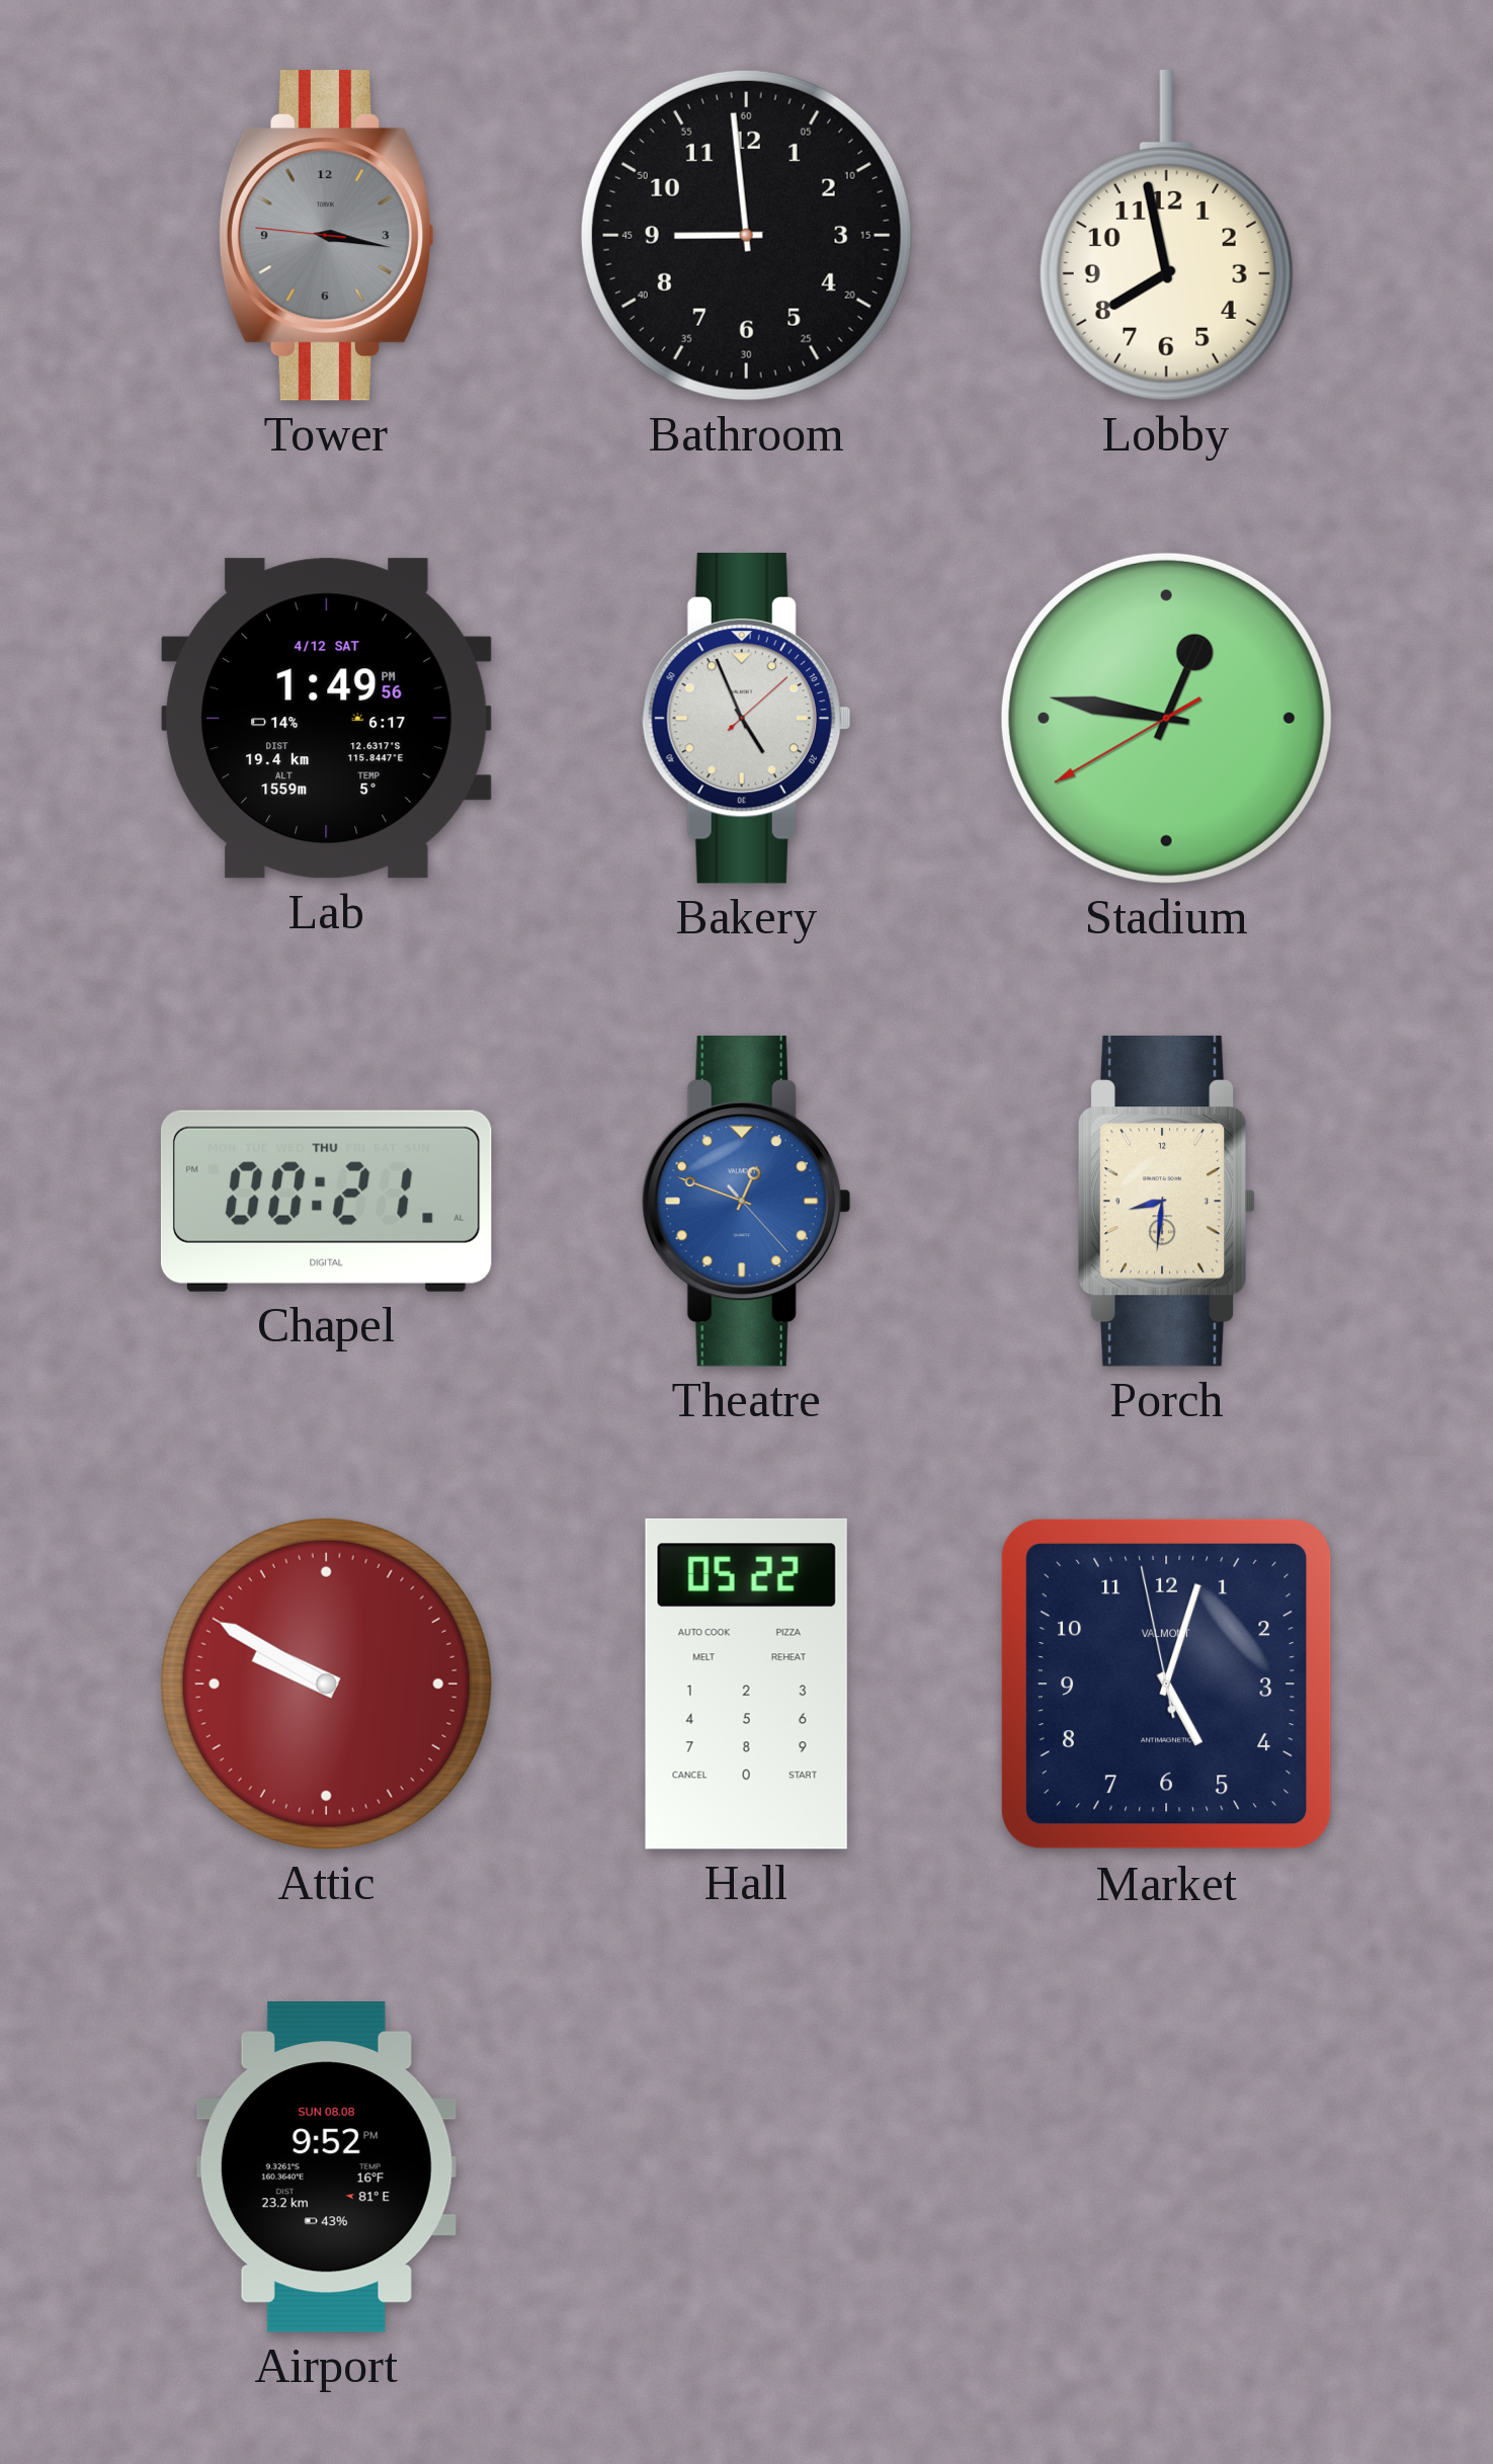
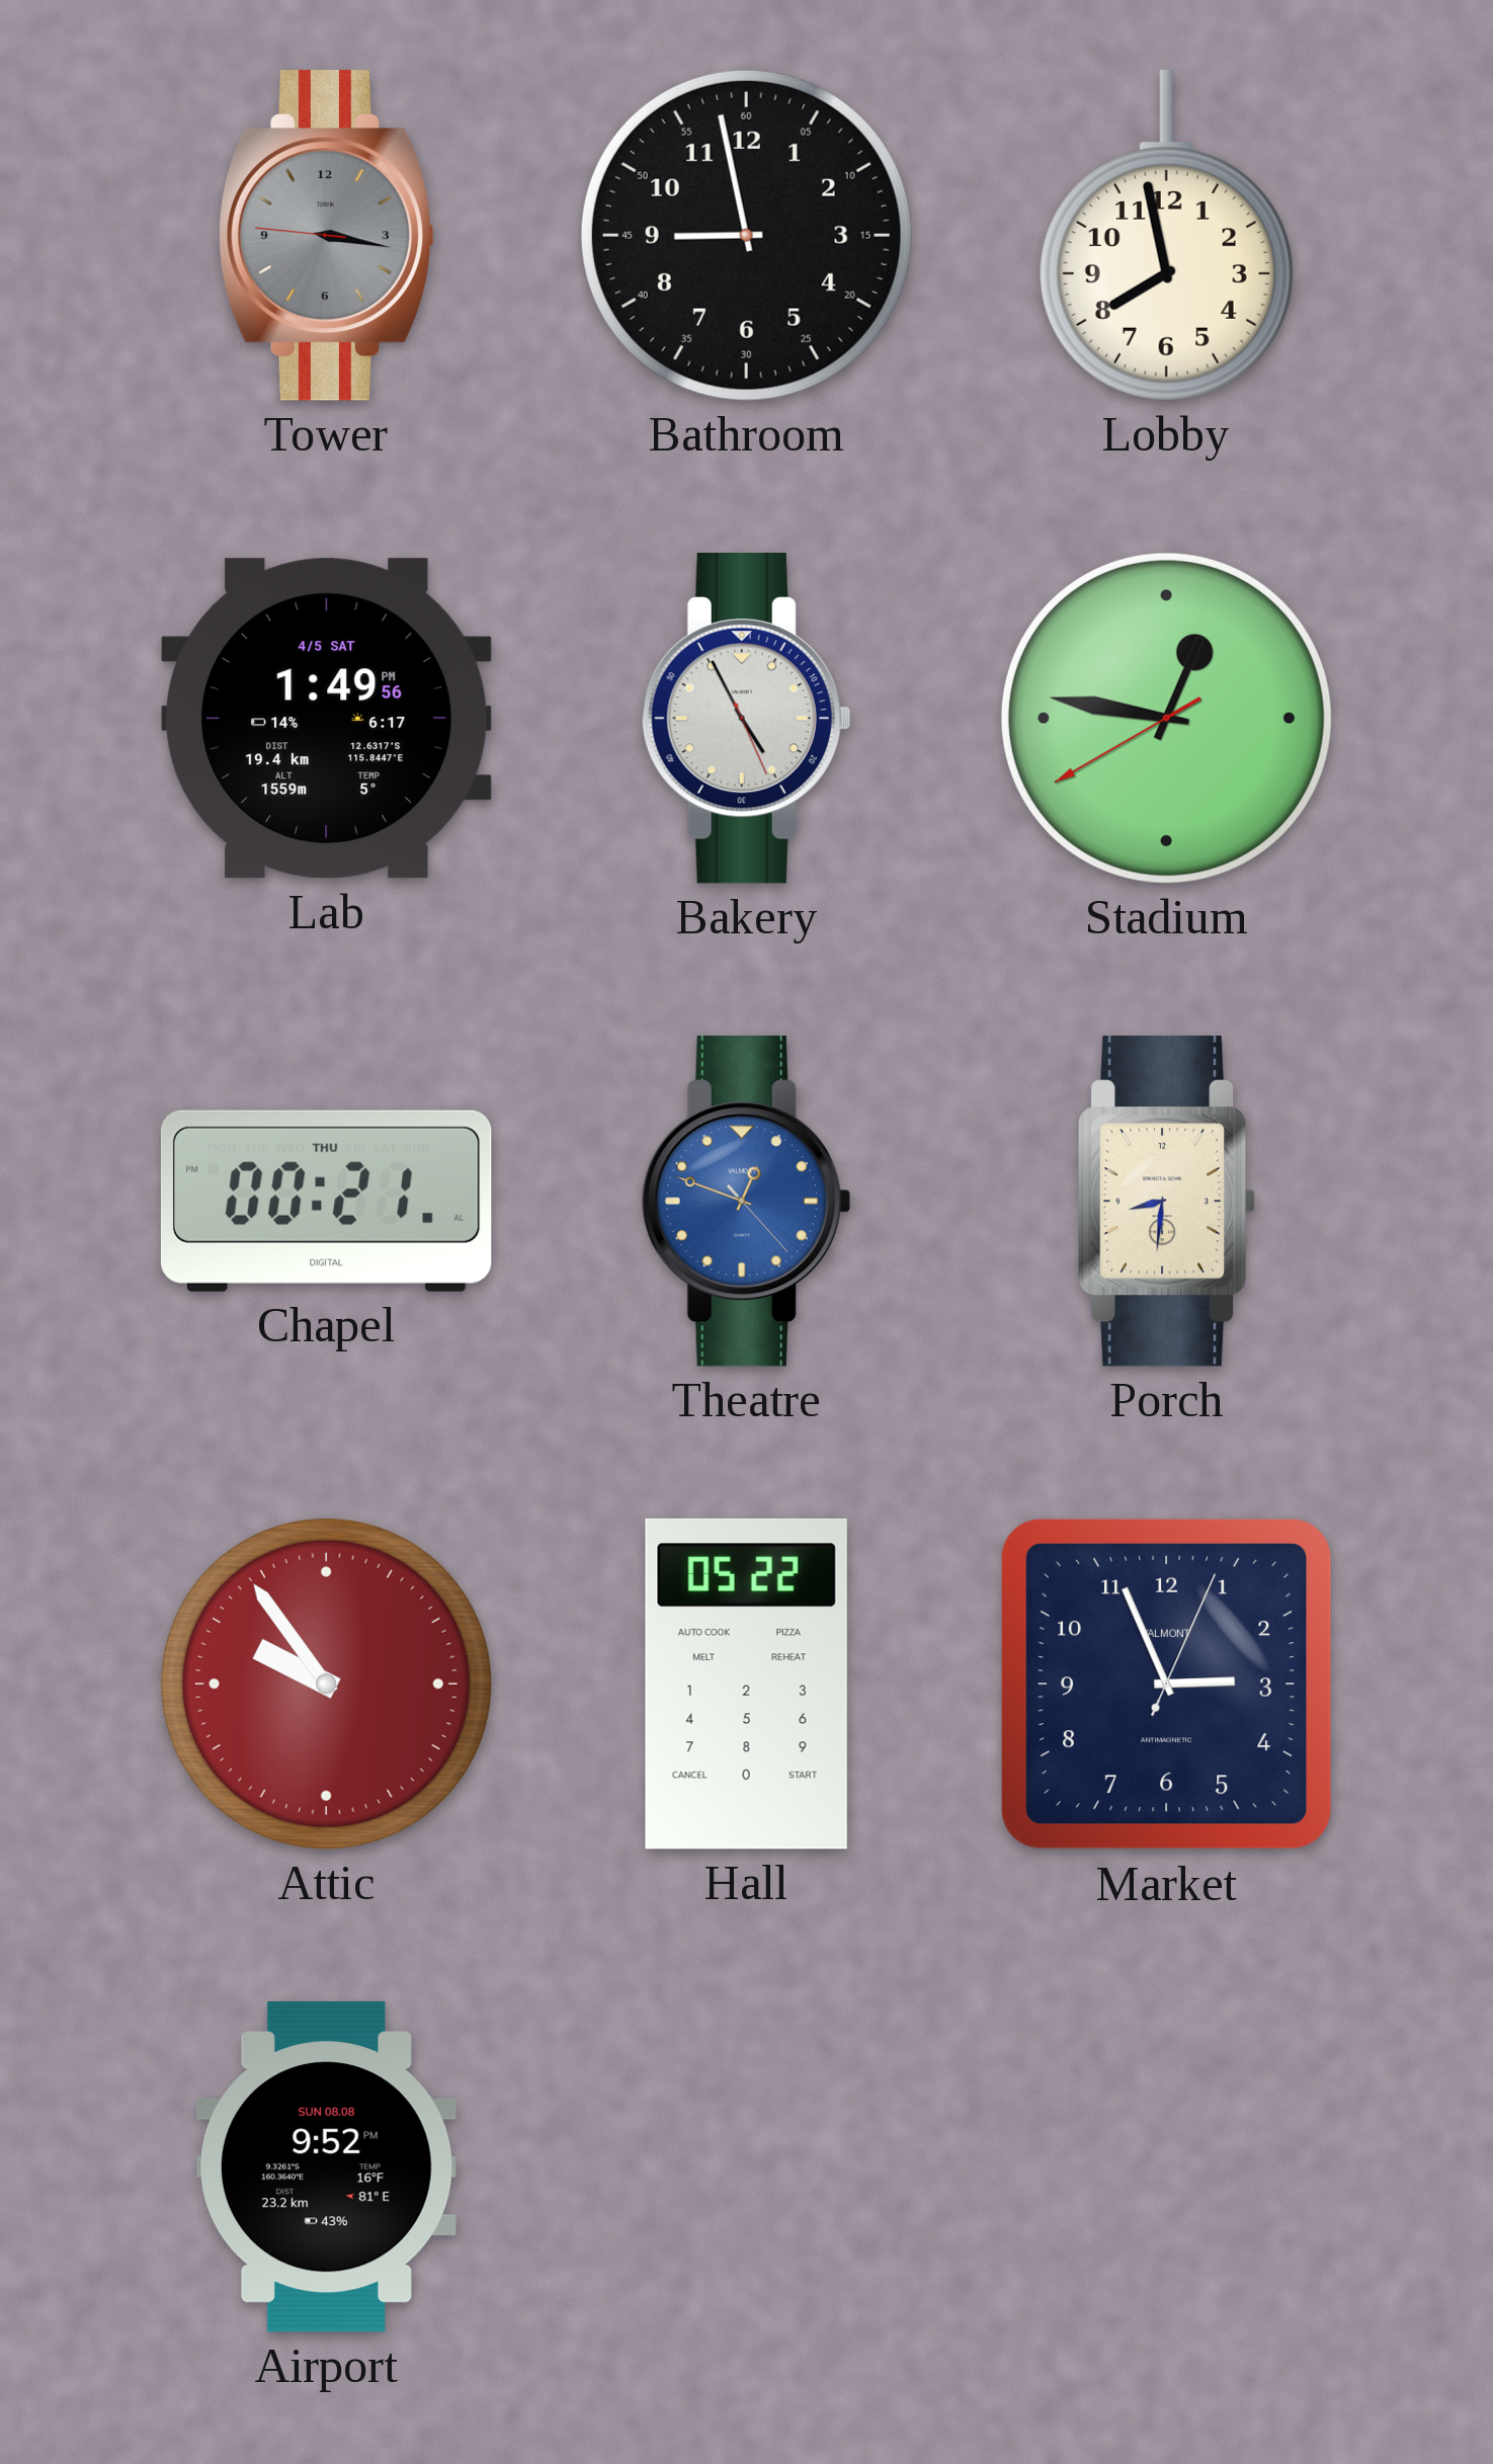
Bathroom: 8:59 -> 8:58 (746, 235)
Lab date: 4/12 SAT -> 4/5 SAT (326, 719)
Bakery: 4:56 -> 4:55 (746, 719)
Attic: 9:50 -> 9:54 (326, 1683)
Market: 5:02 -> 2:56 (1166, 1683)
